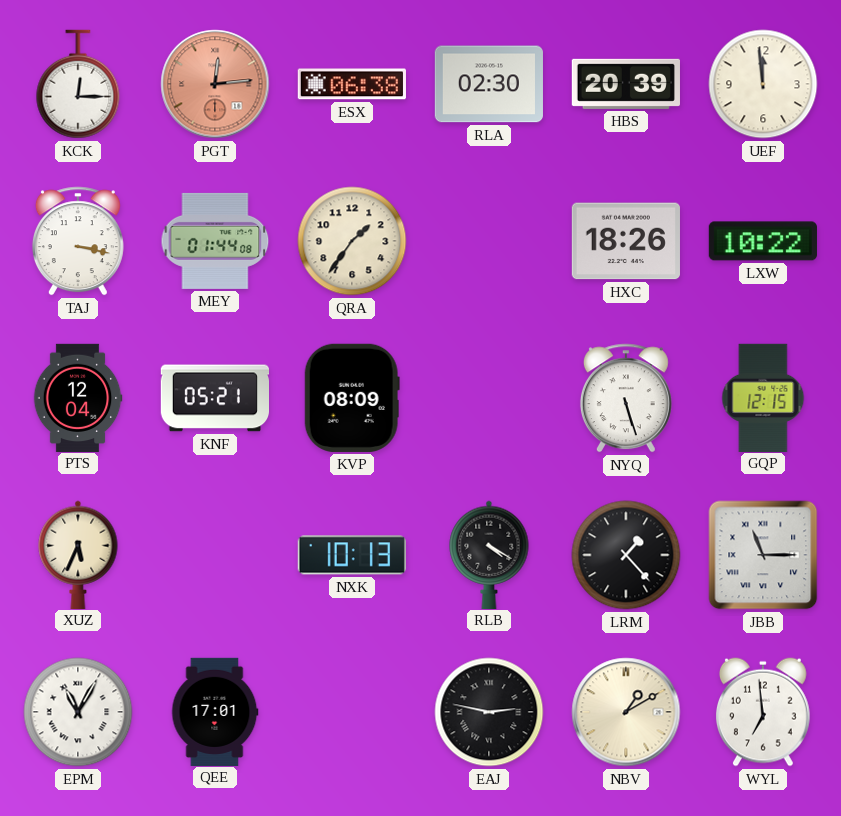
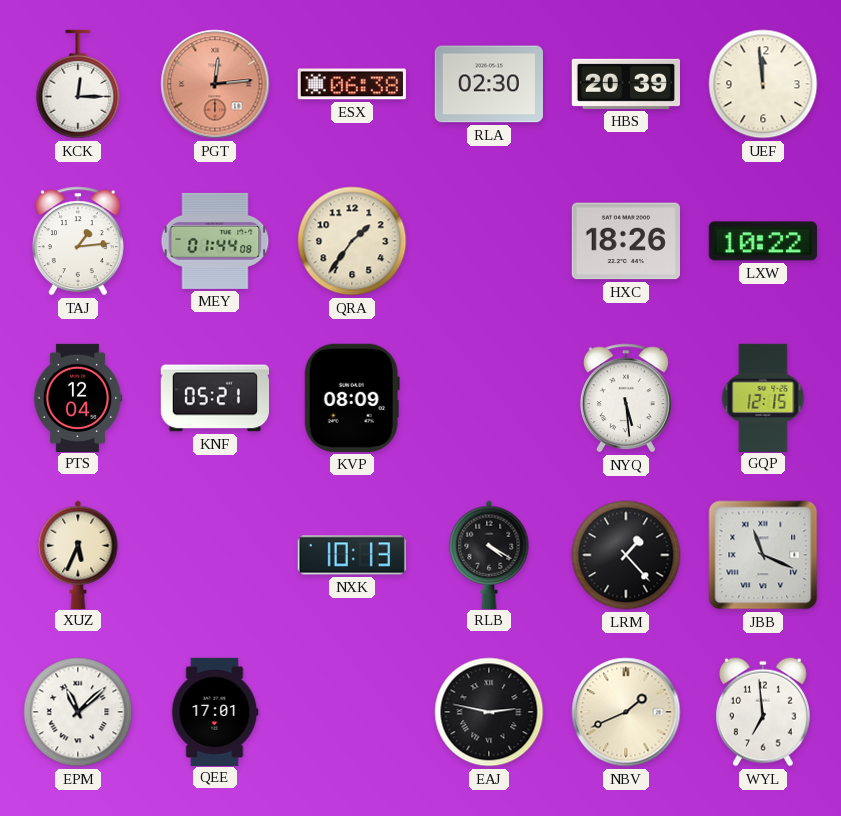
TAJ: 3:17 -> 1:14 (78, 241)
NYQ: 5:27 -> 5:29 (626, 398)
JBB: 11:15 -> 11:19 (763, 555)
EPM: 11:05 -> 11:08 (78, 712)
NBV: 1:10 -> 1:41 (626, 712)
